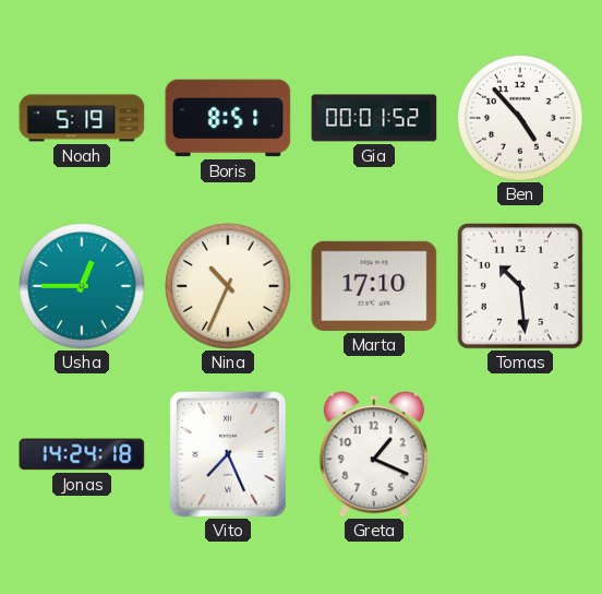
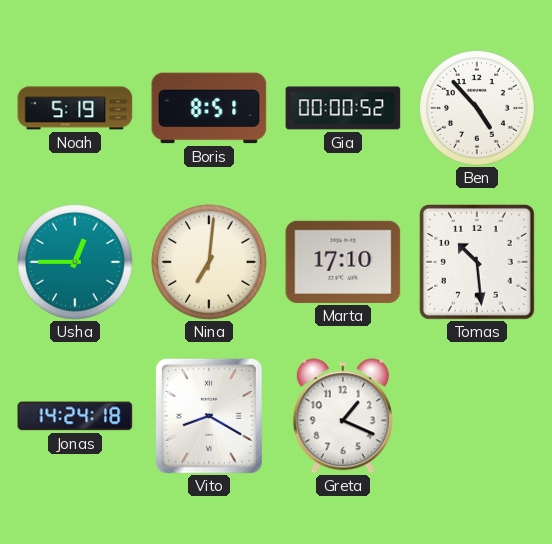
Gia: 00:01 -> 00:00 (343, 108)
Nina: 10:34 -> 7:01 (210, 263)
Vito: 7:26 -> 8:20 (209, 416)
